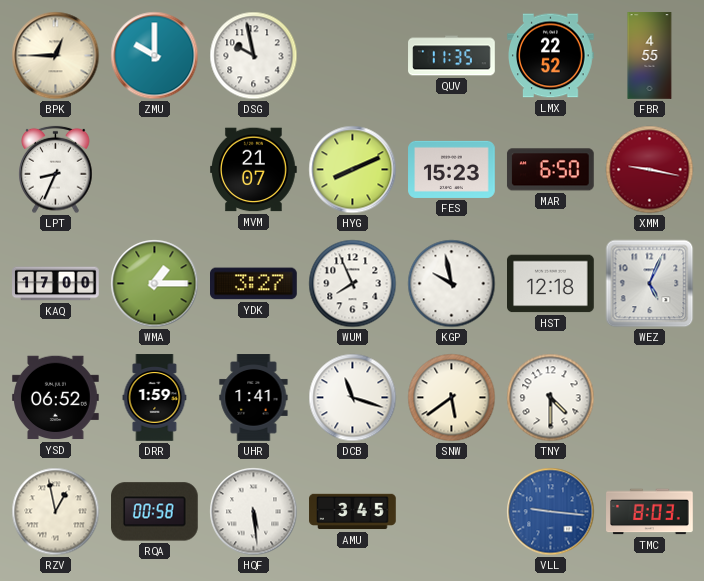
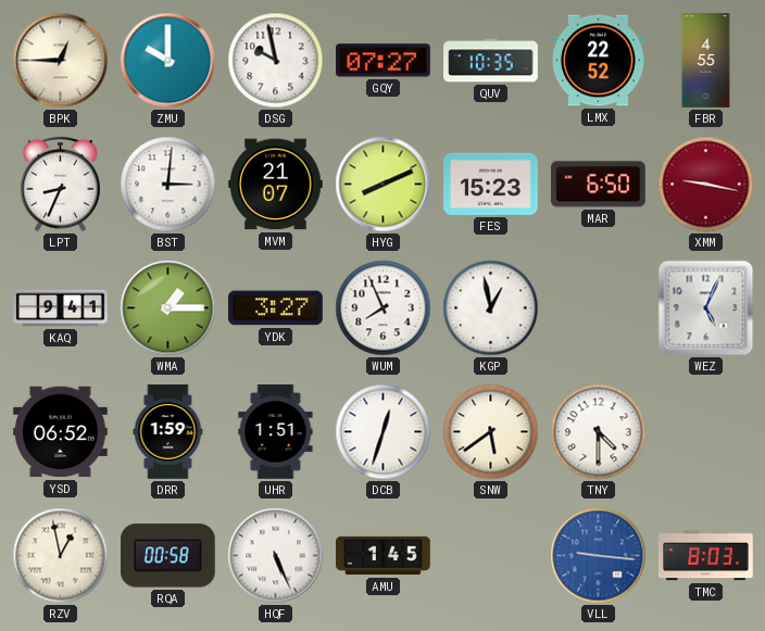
GQY: none -> 07:27 (384, 61)
QUV: 11:35 -> 10:35 (491, 61)
BST: none -> 3:01 (168, 185)
KAQ: 17:00 -> 9:41 (61, 308)
KGP: 9:58 -> 12:58 (491, 308)
HST: 12:18 -> none (551, 284)
UHR: 1:41 -> 1:51 (276, 432)
DCB: 11:18 -> 12:33 (384, 432)
HQF: 5:29 -> 5:26 (276, 556)
AMU: 3:45 -> 1:45 (384, 556)
